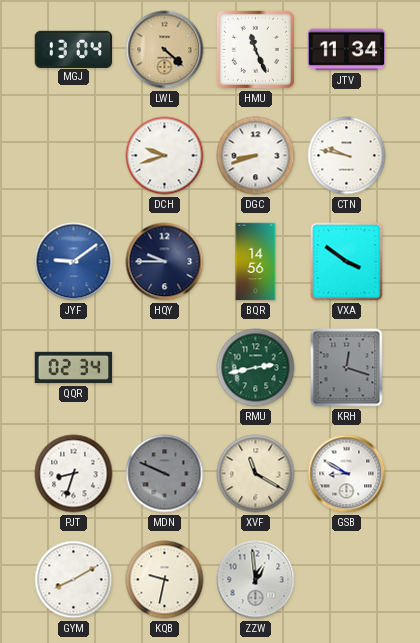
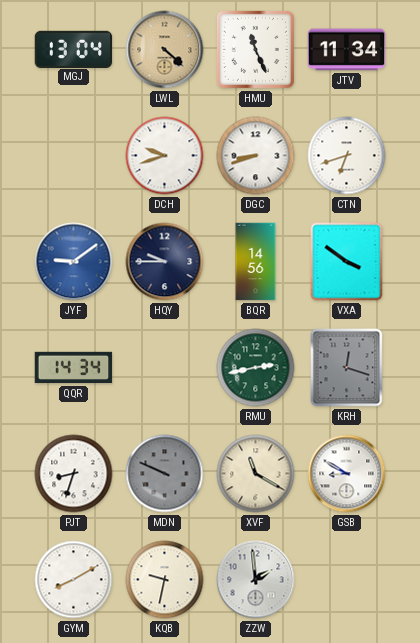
CTN: 9:47 -> 6:42 (347, 156)
QQR: 02:34 -> 14:34 (74, 368)
ZZW: 12:59 -> 1:59 (256, 580)
